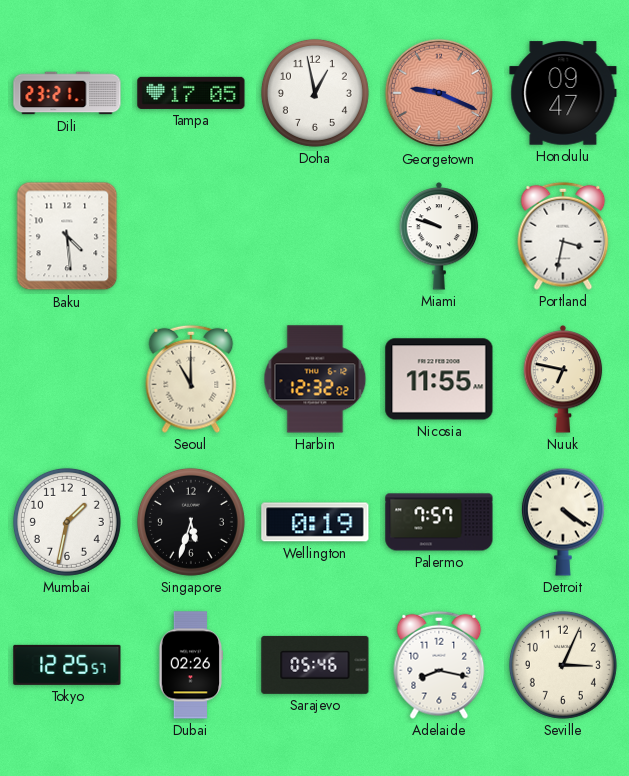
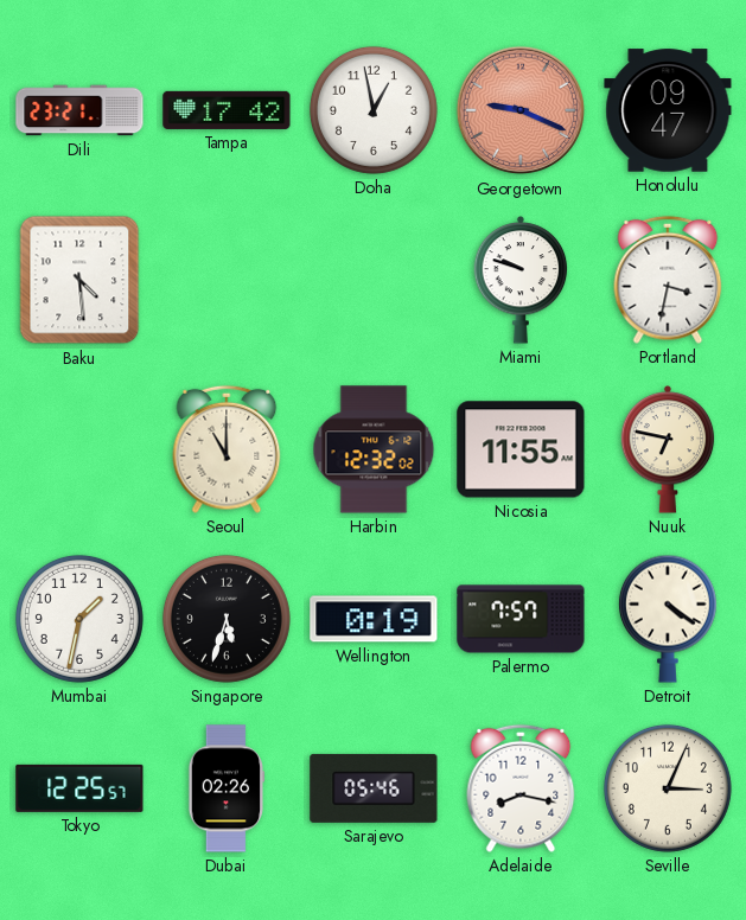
Tampa: 17:05 -> 17:42 (227, 110)
